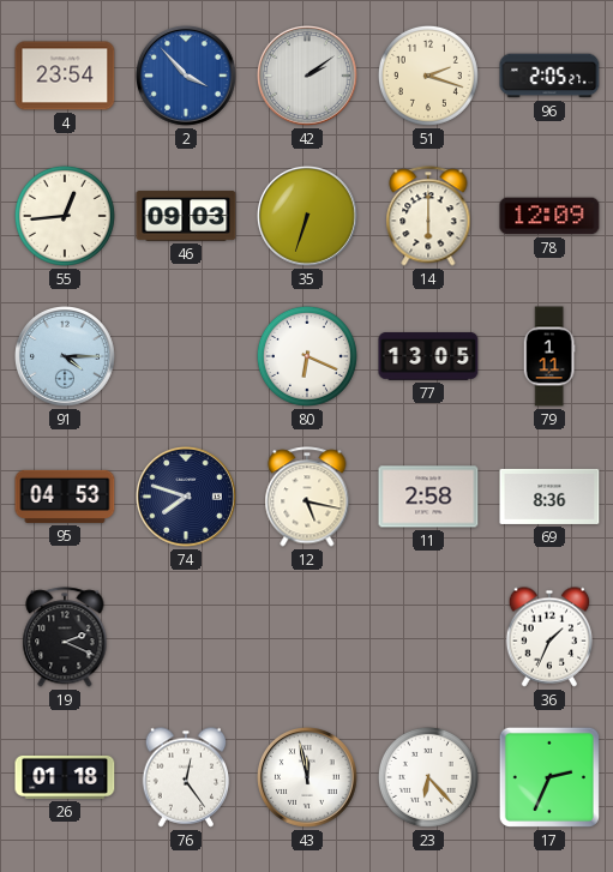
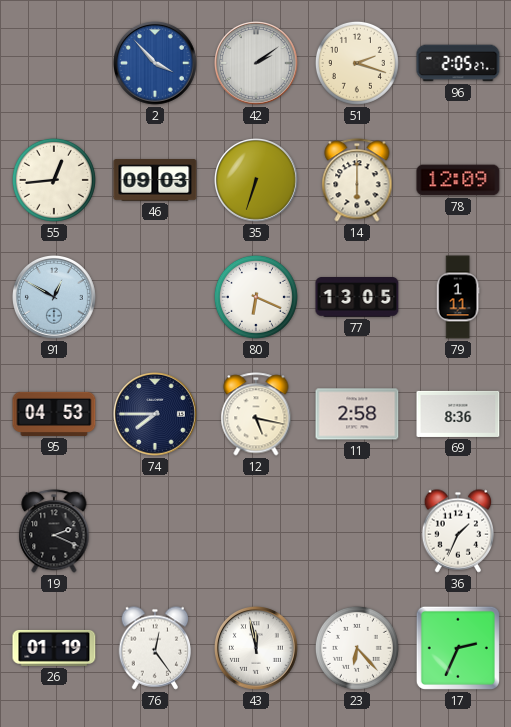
4: 23:54 -> none (65, 76)
91: 4:15 -> 12:50 (55, 298)
74: 7:48 -> 7:45 (156, 415)
26: 01:18 -> 01:19 (54, 648)
